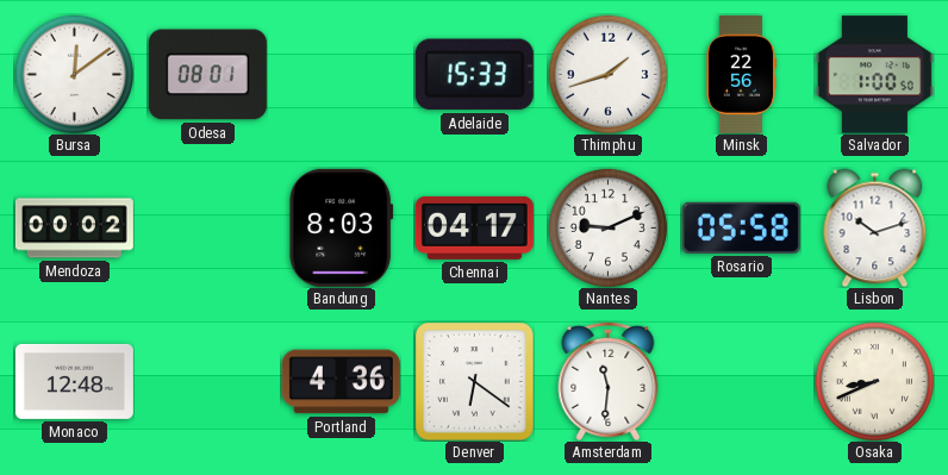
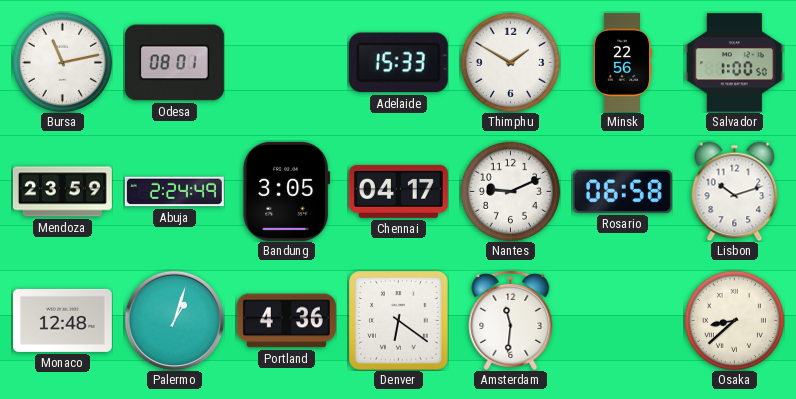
Bursa: 12:09 -> 11:13 (62, 62)
Thimphu: 1:42 -> 1:50 (510, 62)
Mendoza: 00:02 -> 23:59 (62, 192)
Abuja: none -> 2:24 (174, 192)
Bandung: 8:03 -> 3:05 (287, 191)
Rosario: 05:58 -> 06:58 (622, 191)
Palermo: none -> 1:03 (174, 320)
Osaka: 8:41 -> 8:38 (734, 320)
